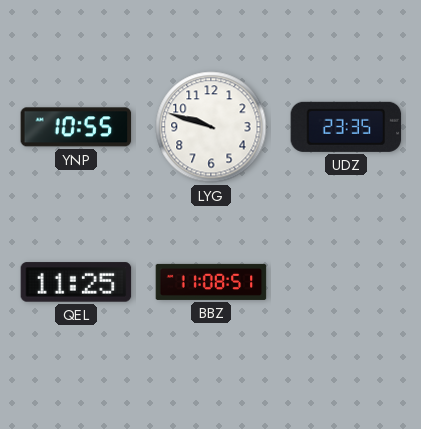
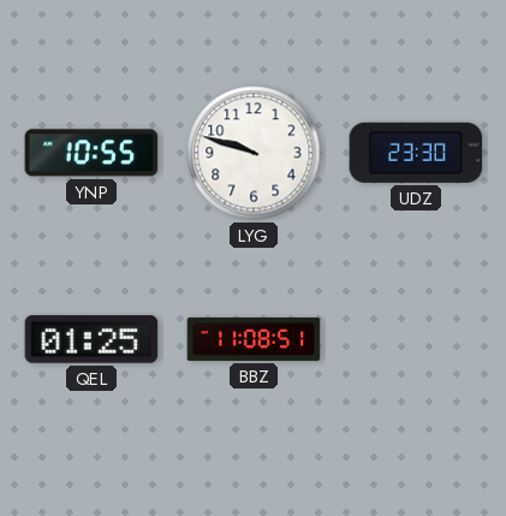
UDZ: 23:35 -> 23:30 (416, 153)
QEL: 11:25 -> 01:25 (91, 339)
